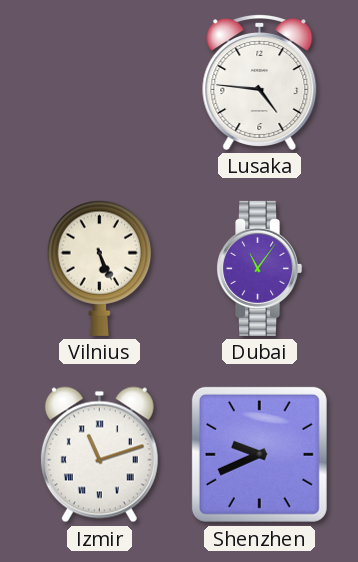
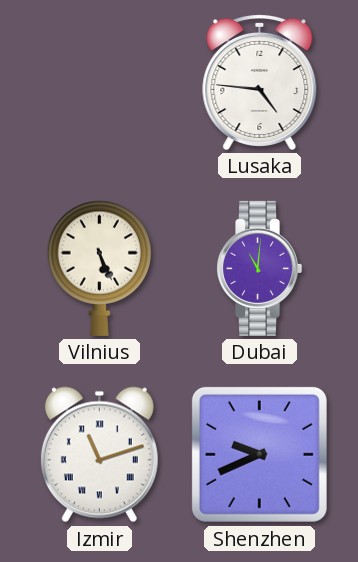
Dubai: 11:06 -> 11:01 (260, 268)
